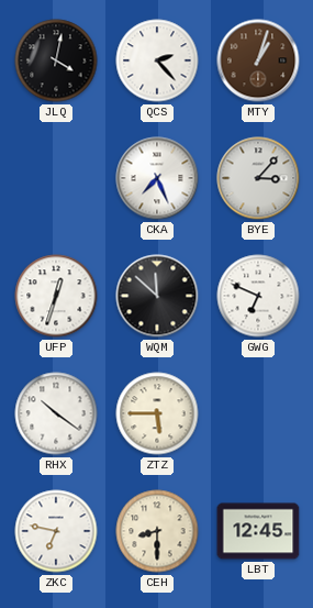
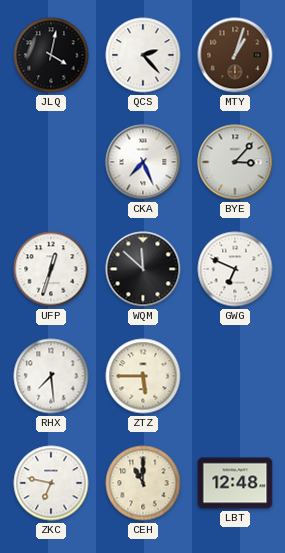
RHX: 10:21 -> 7:29 (51, 376)
CEH: 8:30 -> 11:00 (143, 483)
LBT: 12:45 -> 12:48 (235, 483)
